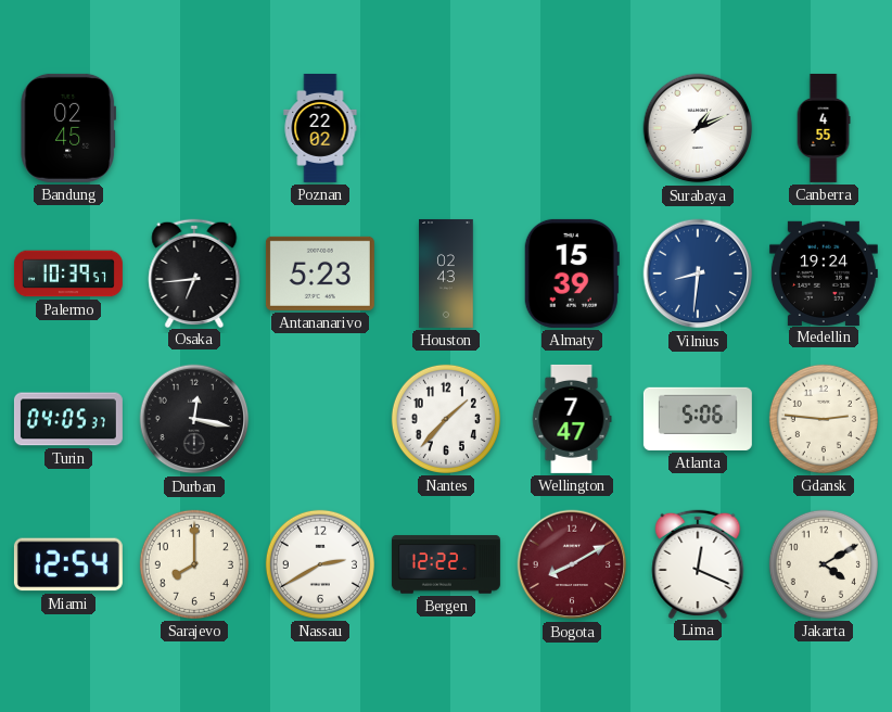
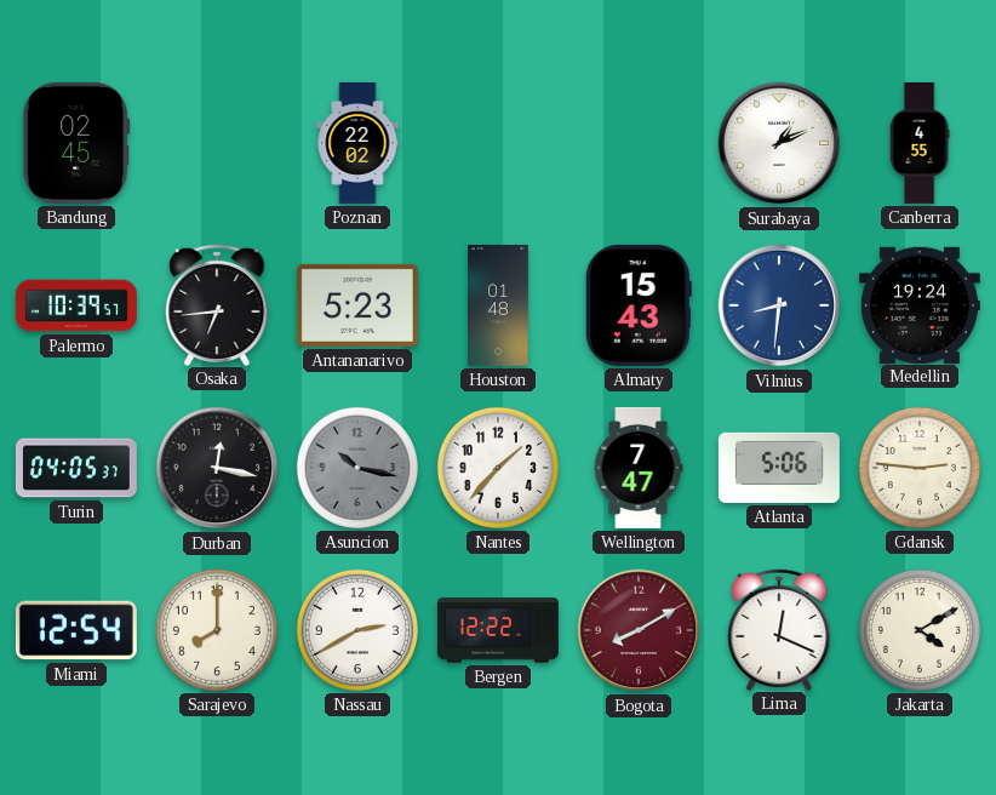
Houston: 02:43 -> 01:48 (498, 305)
Almaty: 15:39 -> 15:43 (639, 305)
Asuncion: none -> 10:17 (357, 468)
